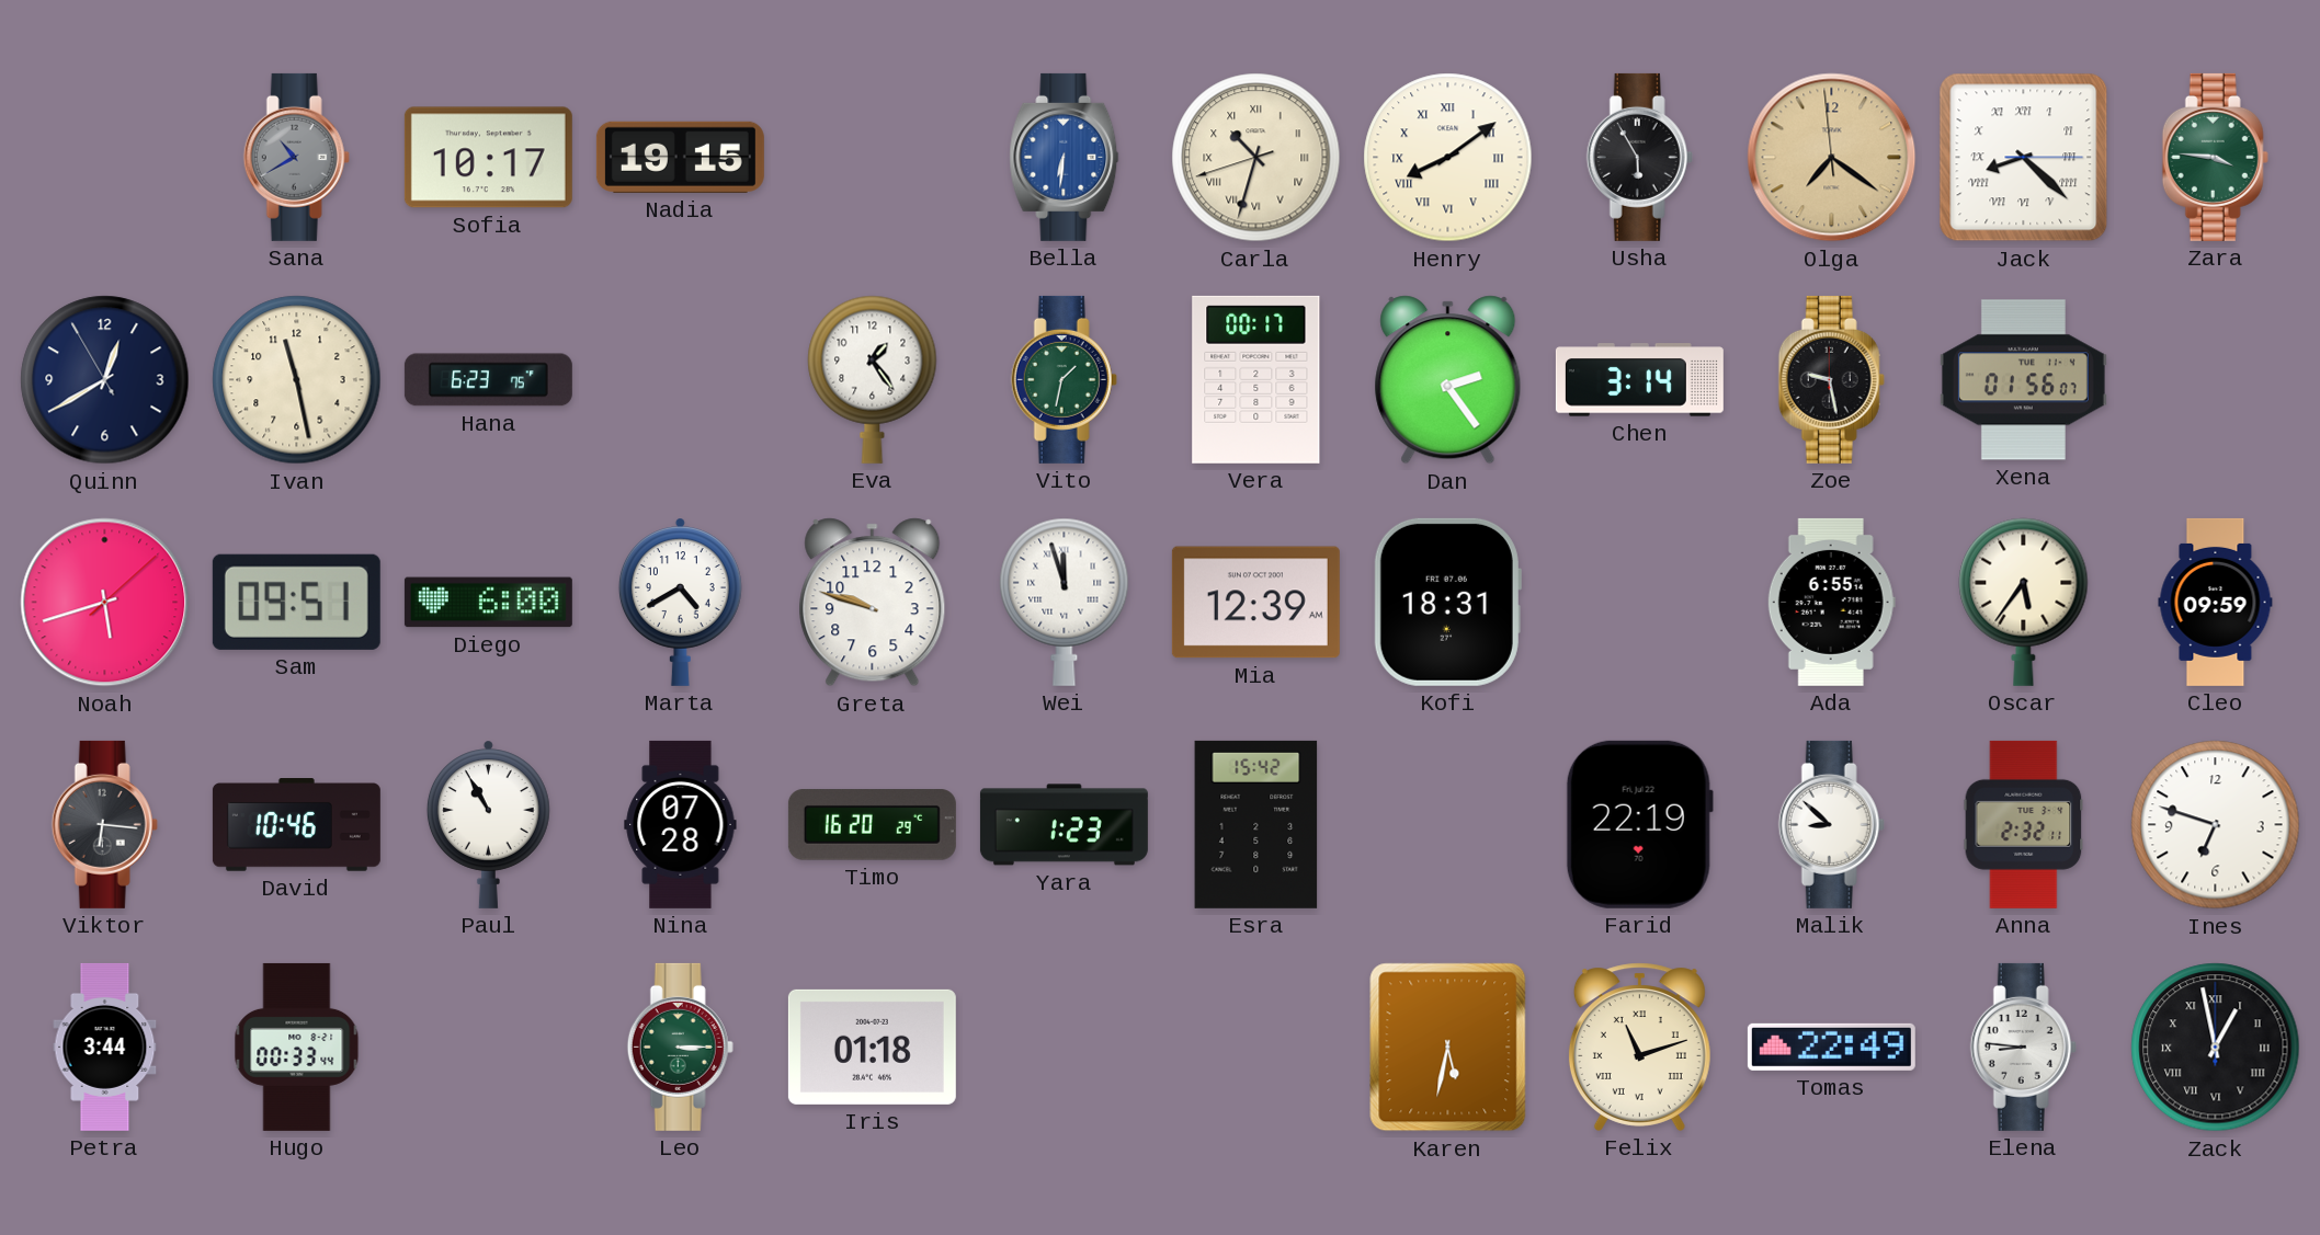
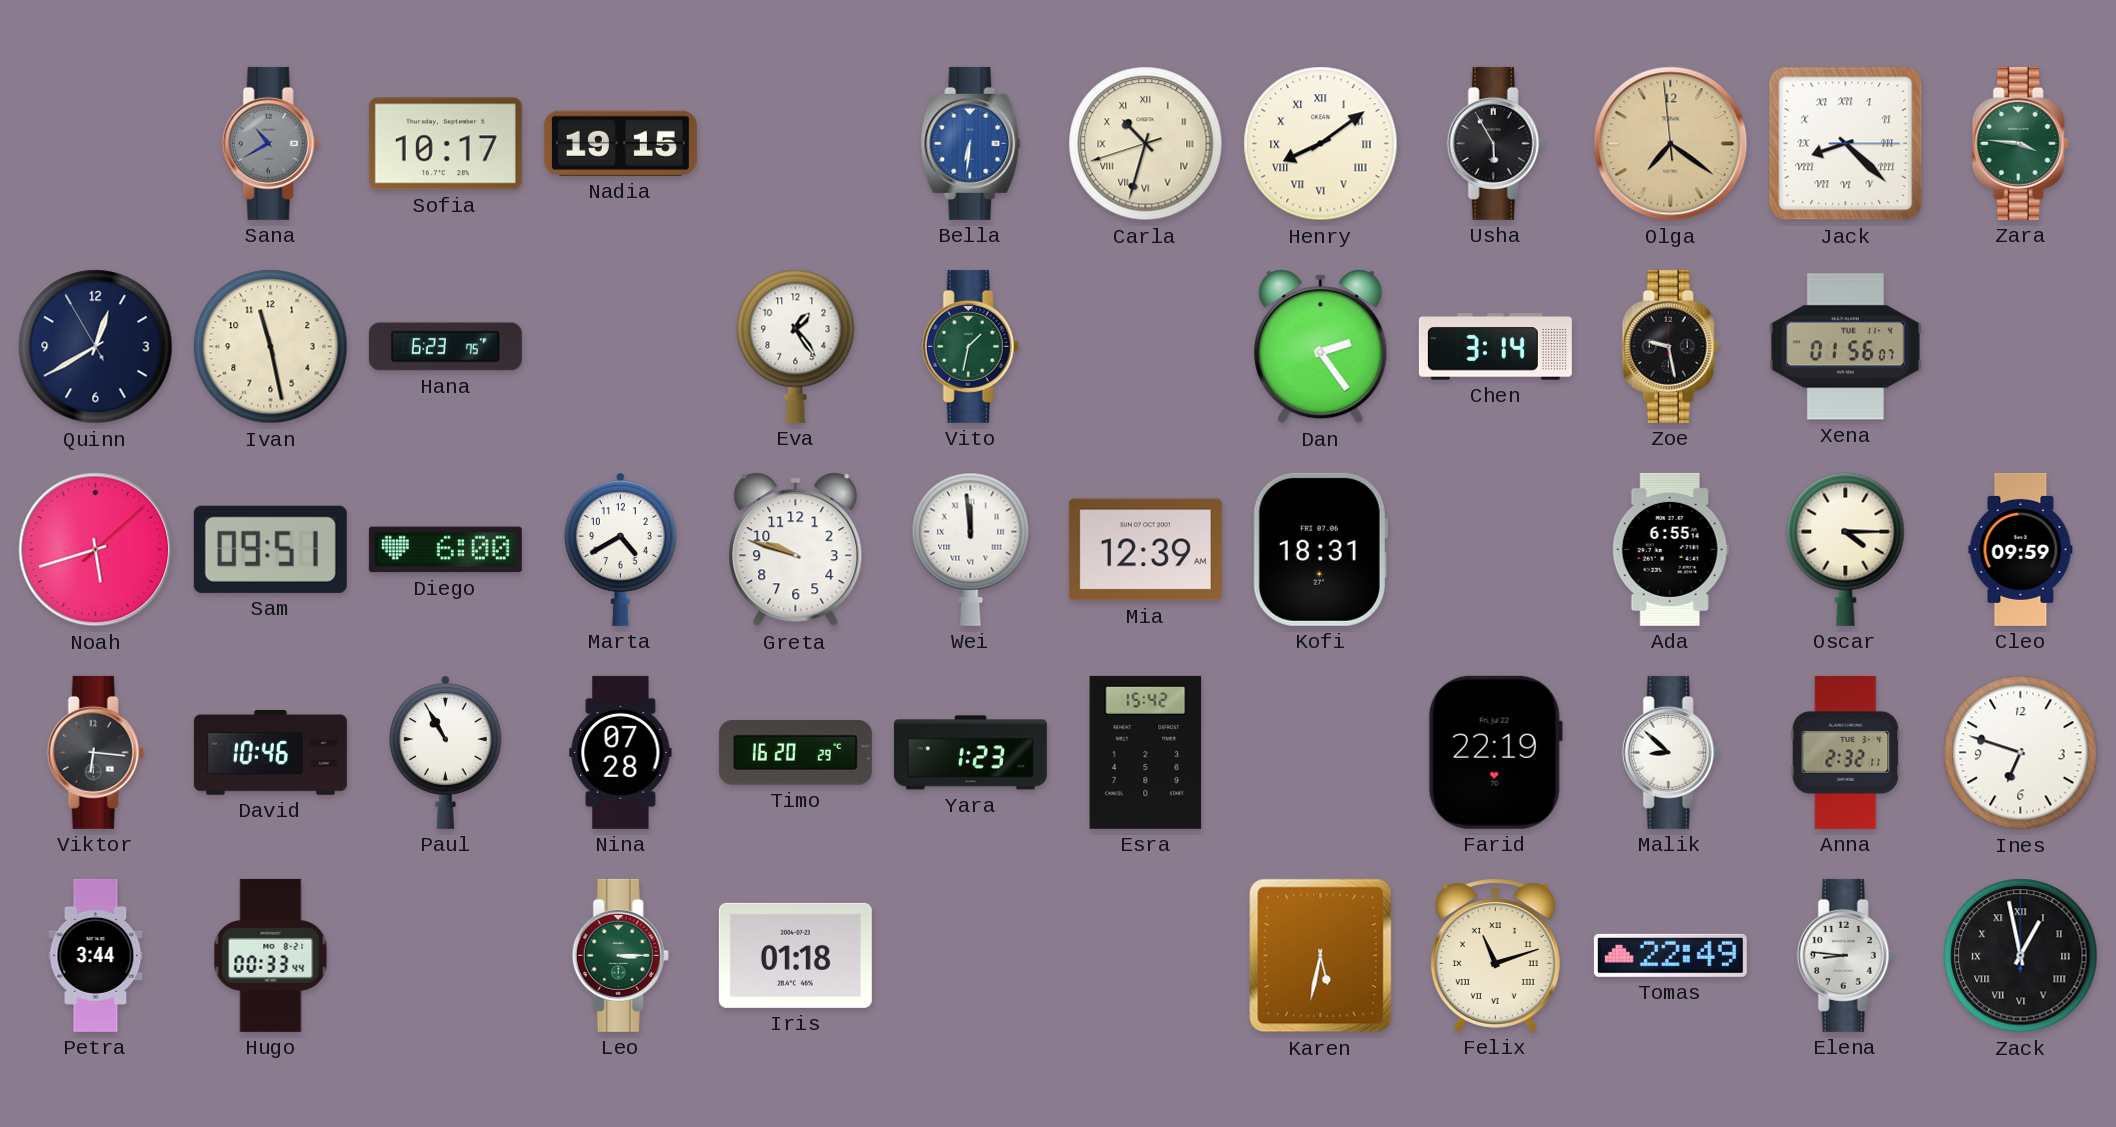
Vera: 00:17 -> none (1256, 379)
Wei: 11:57 -> 11:59 (971, 549)
Oscar: 5:36 -> 4:15 (1846, 549)
